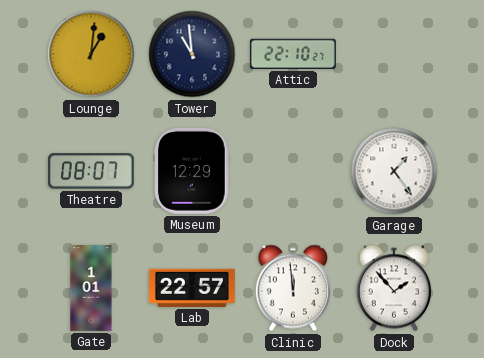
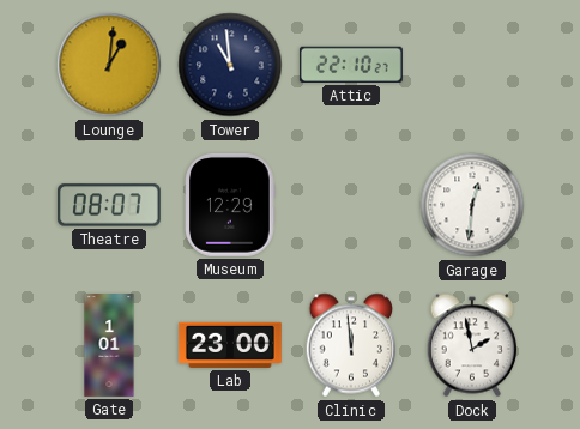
Garage: 1:24 -> 12:31 (472, 205)
Lab: 22:57 -> 23:00 (231, 345)
Dock: 1:53 -> 1:58 (472, 345)
